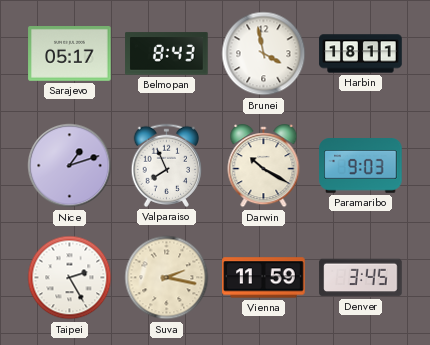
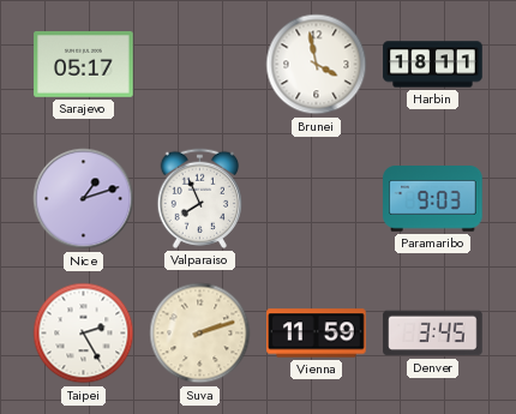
Belmopan: 8:43 -> none (167, 54)
Darwin: 10:20 -> none (264, 167)
Suva: 2:17 -> 2:12 (200, 334)
